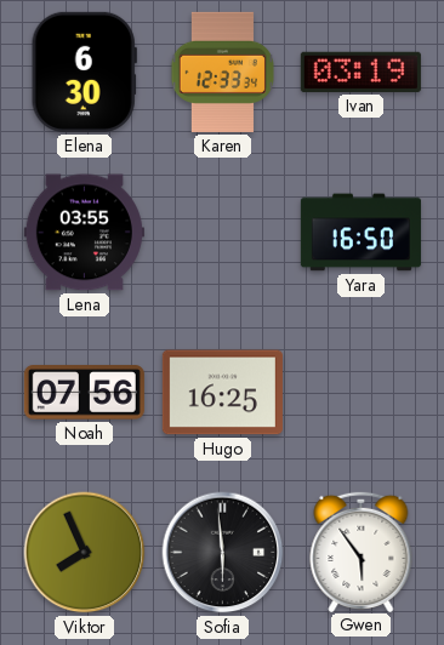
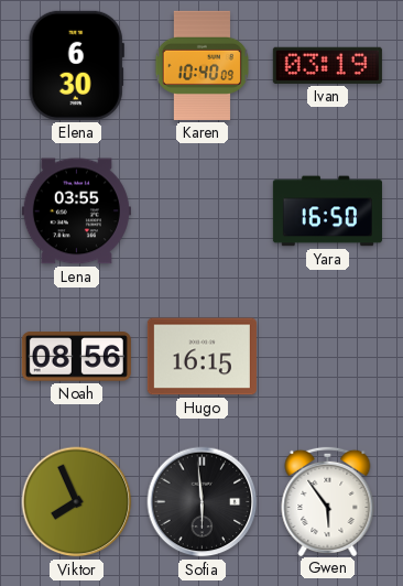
Karen: 12:33 -> 10:40 (201, 65)
Noah: 07:56 -> 08:56 (76, 357)
Hugo: 16:25 -> 16:15 (201, 357)
